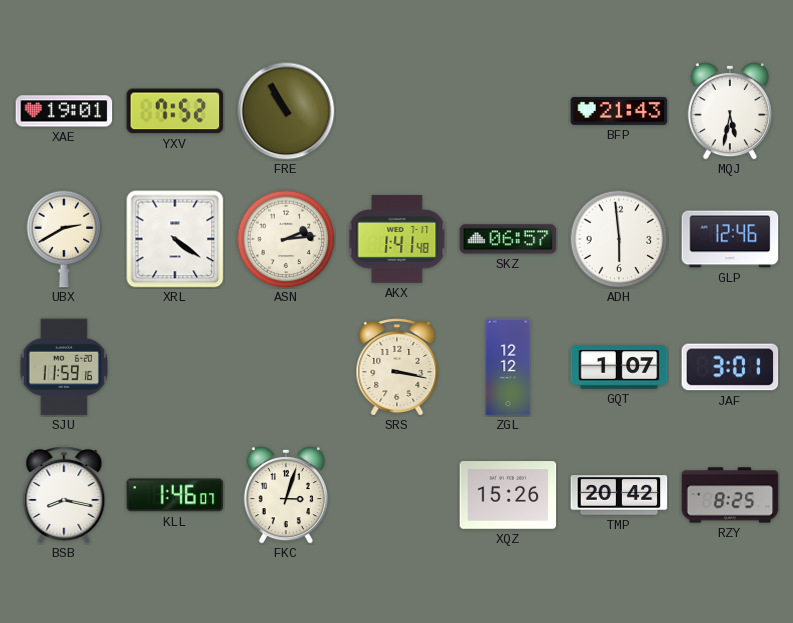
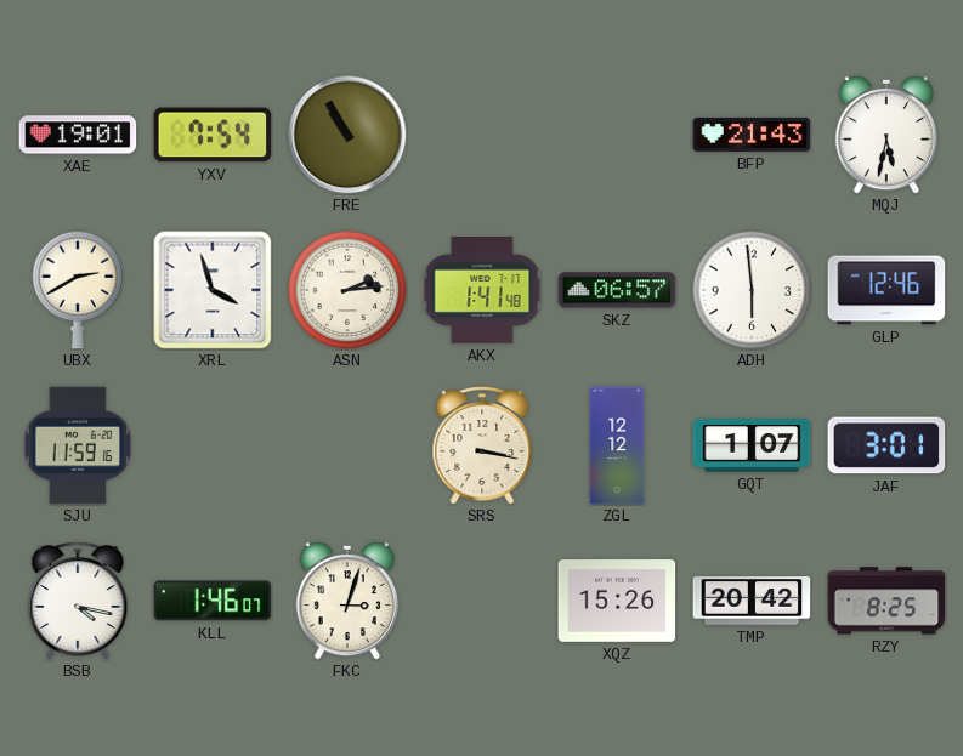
YXV: 7:52 -> 7:54 (213, 135)
XRL: 4:21 -> 3:57 (213, 290)
BSB: 8:17 -> 4:17 (78, 601)
